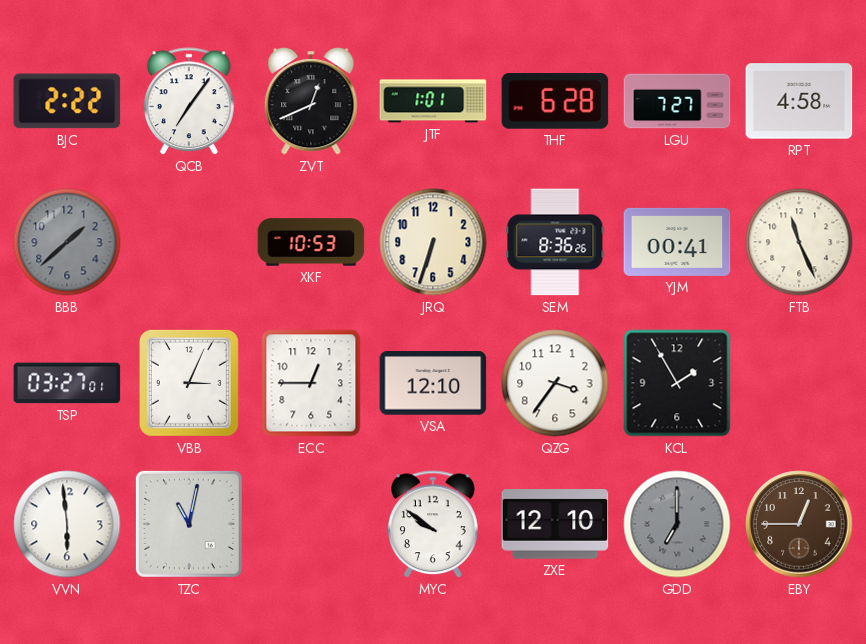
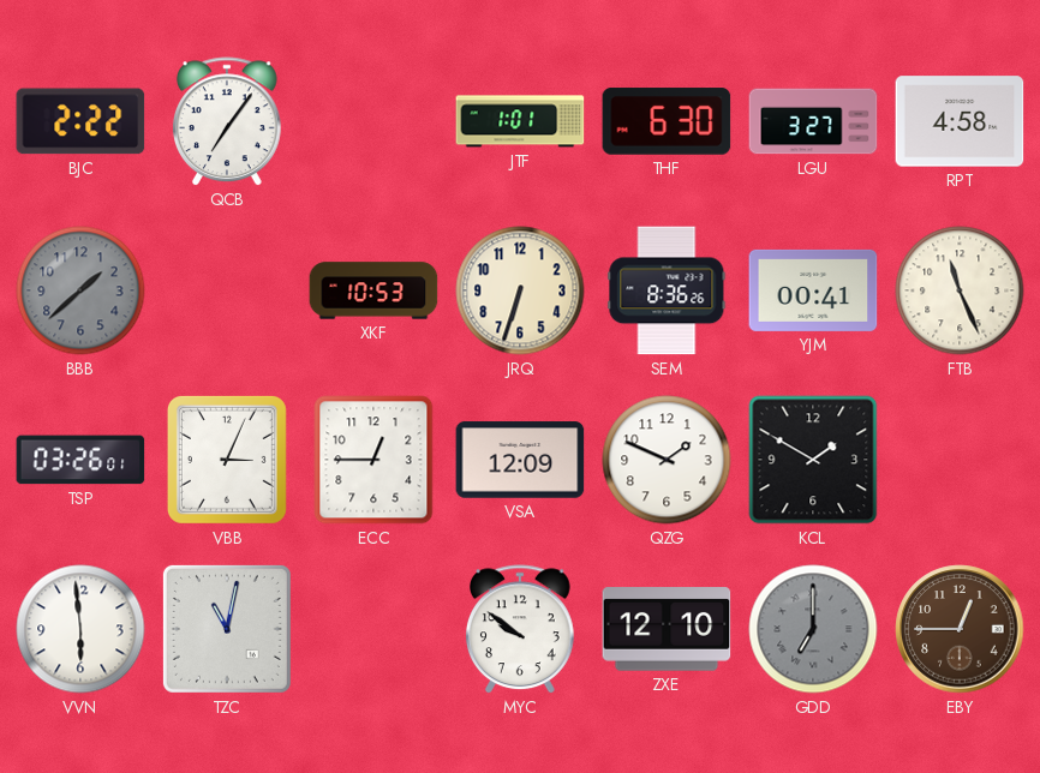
ZVT: 12:41 -> none (311, 101)
THF: 6:28 -> 6:30 (667, 121)
LGU: 7:27 -> 3:27 (813, 121)
TSP: 03:27 -> 03:26 (80, 460)
VSA: 12:10 -> 12:09 (520, 460)
QZG: 3:36 -> 1:49 (667, 460)
KCL: 1:55 -> 1:50 (813, 460)
